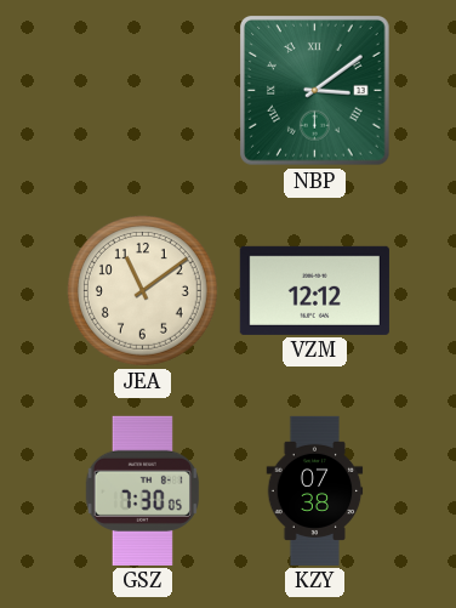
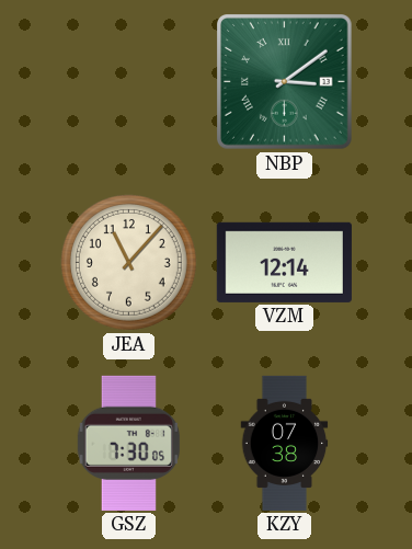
JEA: 11:09 -> 11:07 (128, 262)
VZM: 12:12 -> 12:14 (284, 262)
